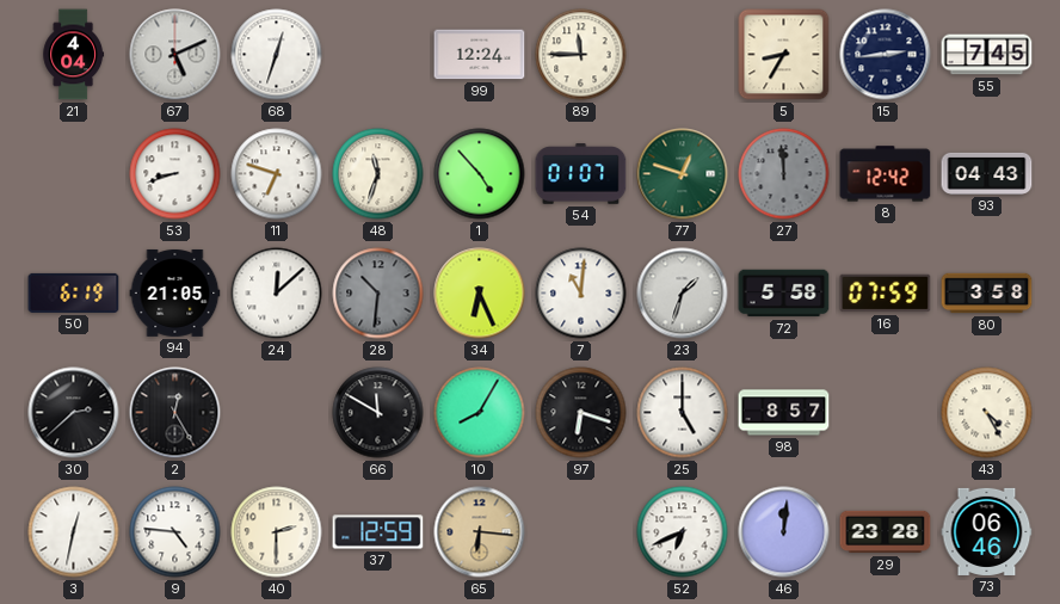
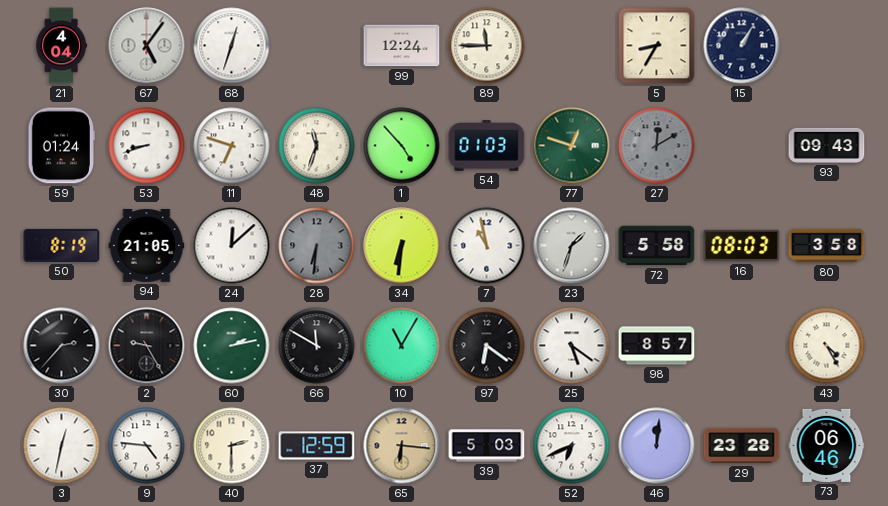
67: 5:11 -> 5:06 (147, 46)
15: 2:44 -> 1:05 (742, 46)
55: 7:45 -> none (987, 55)
59: none -> 01:24 (61, 146)
54: 01:07 -> 01:03 (487, 146)
27: 11:59 -> 12:10 (657, 146)
8: 12:42 -> none (886, 174)
93: 04:43 -> 09:43 (827, 145)
50: 6:19 -> 8:19 (62, 245)
28: 10:31 -> 6:31 (317, 246)
34: 6:26 -> 6:31 (402, 246)
7: 11:01 -> 10:58 (487, 246)
16: 07:59 -> 08:03 (742, 246)
30: 2:38 -> 2:37 (62, 346)
2: 12:25 -> 9:25 (147, 346)
60: none -> 2:13 (232, 346)
10: 8:05 -> 11:05 (402, 346)
97: 6:18 -> 6:21 (487, 346)
25: 5:00 -> 5:21 (572, 346)
39: none -> 5:03 (487, 446)
